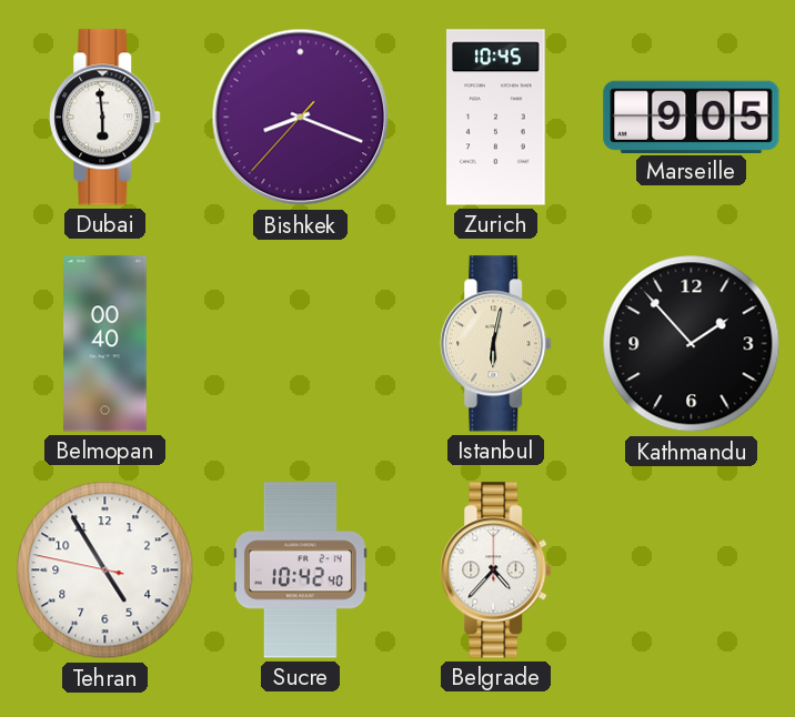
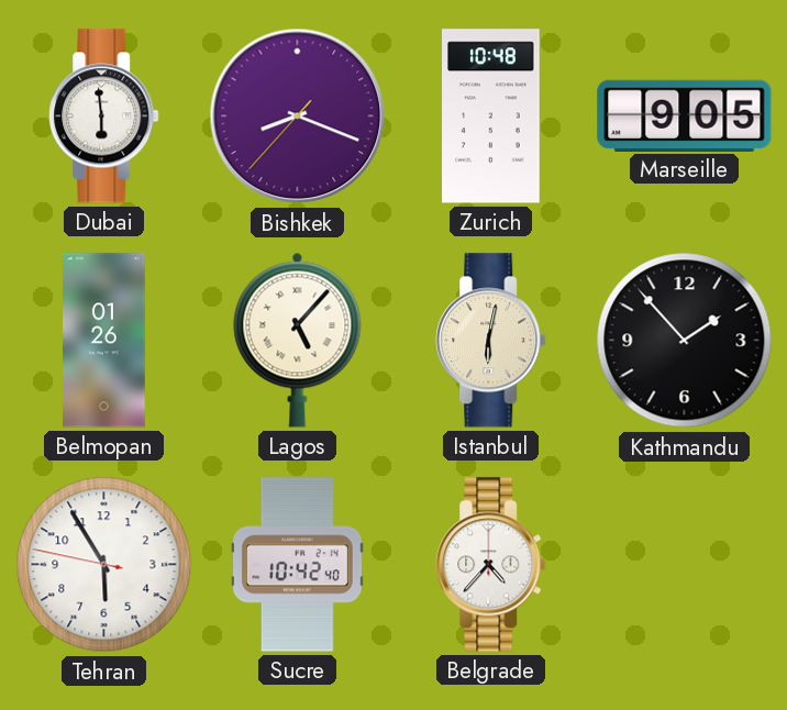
Zurich: 10:45 -> 10:48 (491, 117)
Belmopan: 00:40 -> 01:26 (104, 341)
Lagos: none -> 5:07 (298, 340)
Tehran: 4:54 -> 5:54 (104, 565)
